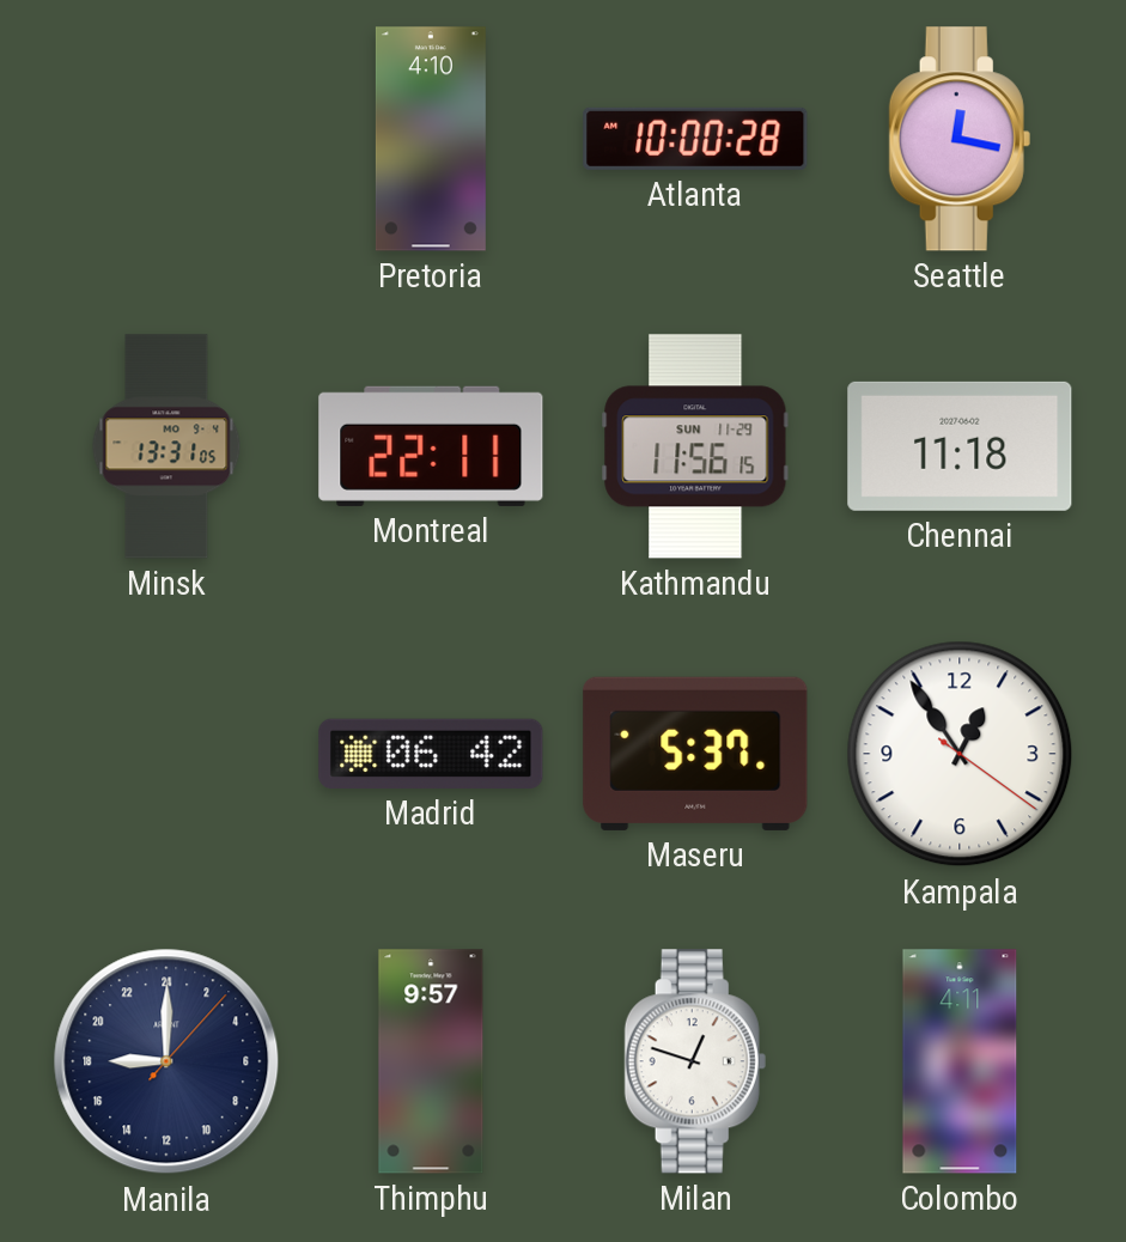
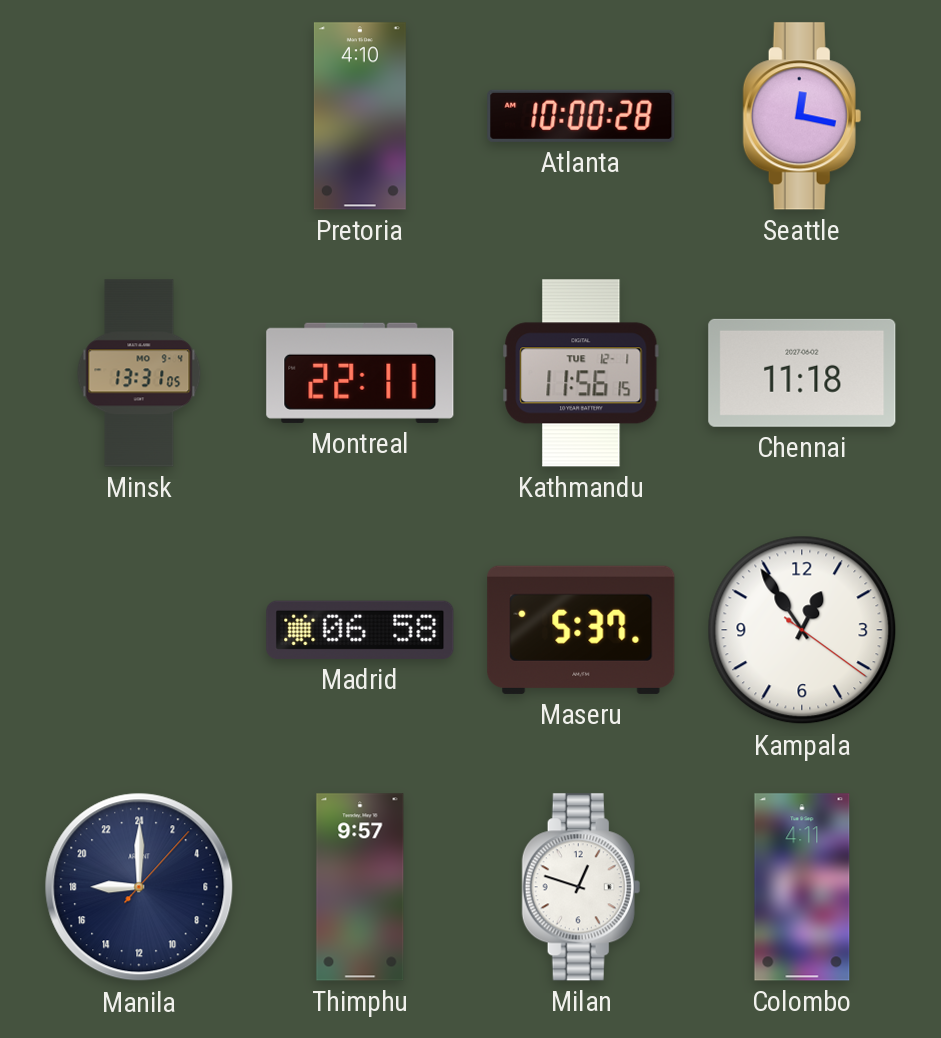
Kathmandu date: SUN 11-29 -> TUE 12-1 (581, 373)
Madrid: 06:42 -> 06:58 (360, 630)
